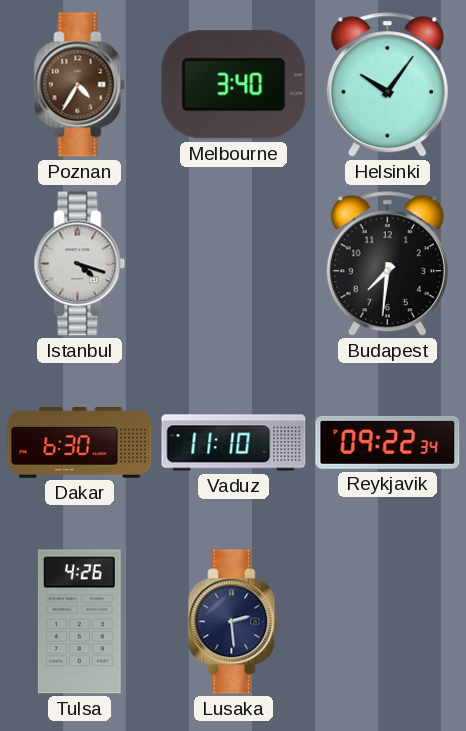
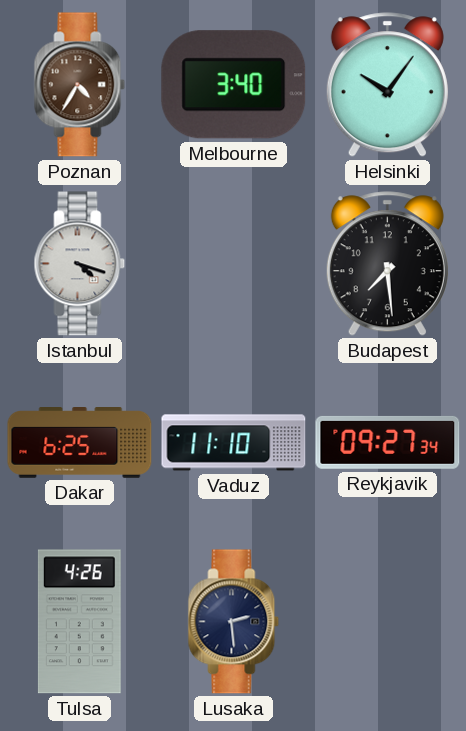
Budapest: 7:31 -> 7:29 (387, 264)
Dakar: 6:30 -> 6:25 (80, 443)
Reykjavik: 09:22 -> 09:27 (388, 442)
